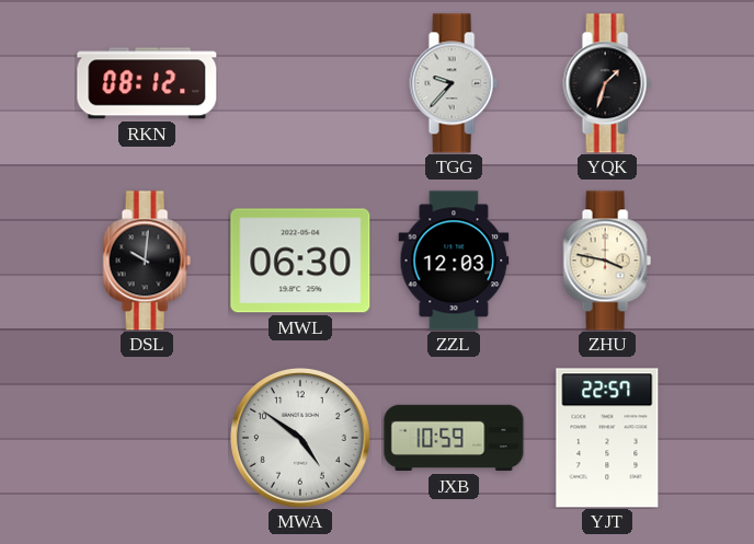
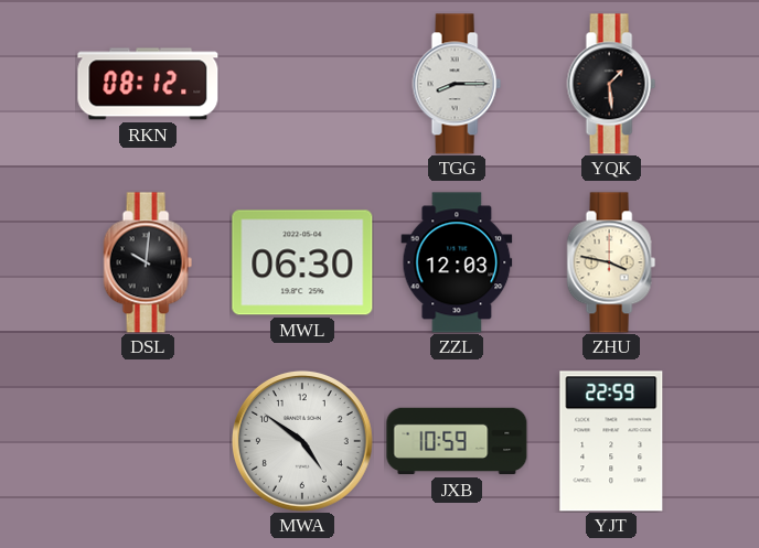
TGG: 9:37 -> 8:15 (457, 84)
YQK: 1:33 -> 1:29 (611, 84)
YJT: 22:57 -> 22:59 (611, 441)
